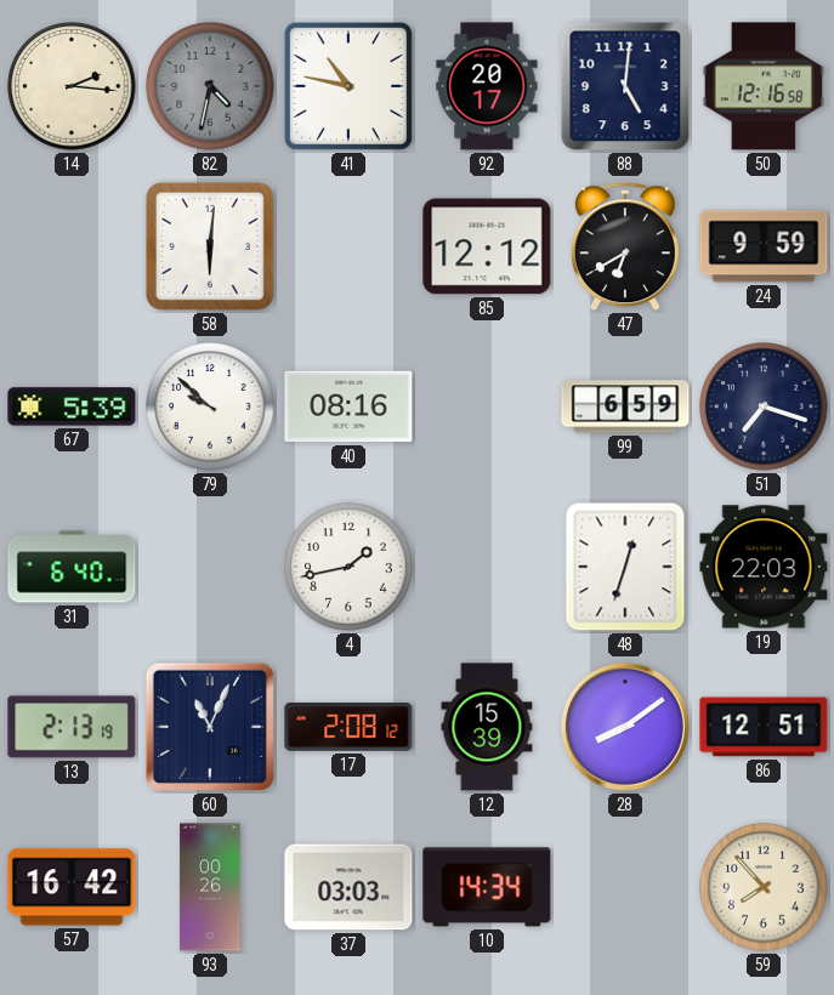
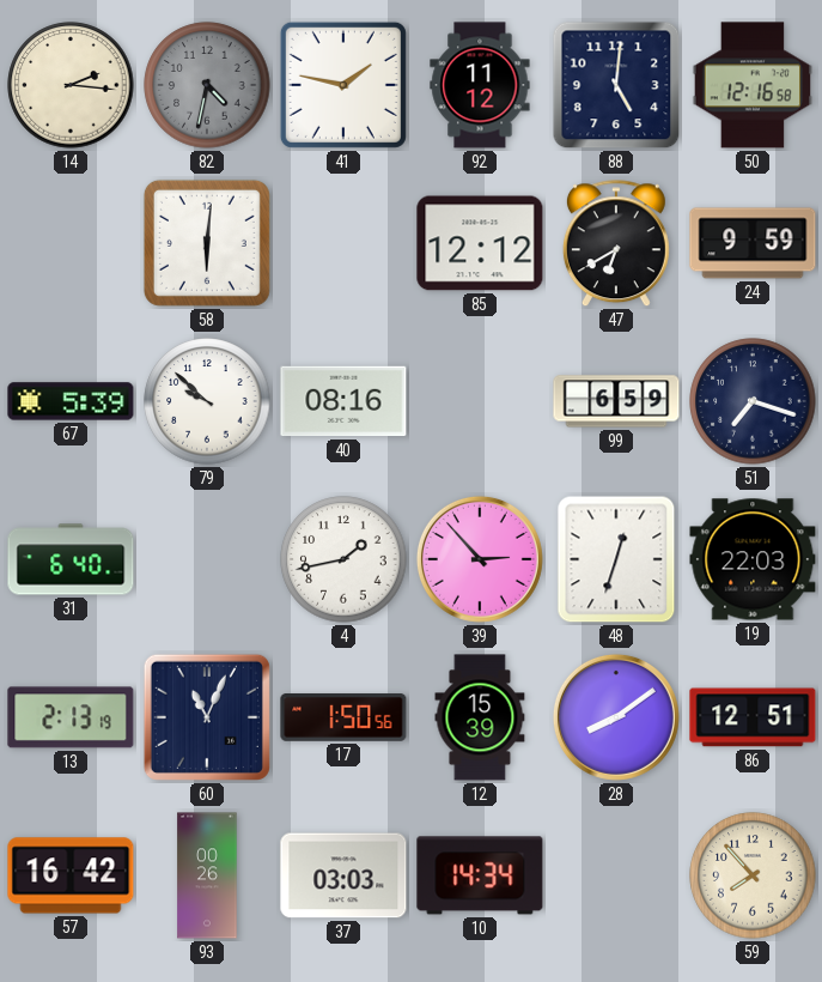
41: 10:47 -> 1:47 (343, 85)
92: 20:17 -> 11:12 (480, 85)
39: none -> 2:53 (480, 559)
17: 2:08 -> 1:50 (343, 719)
